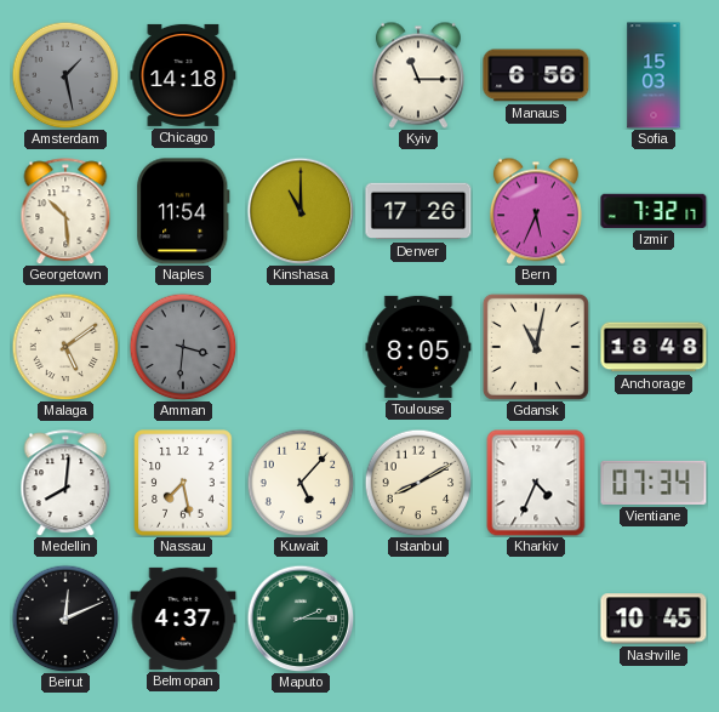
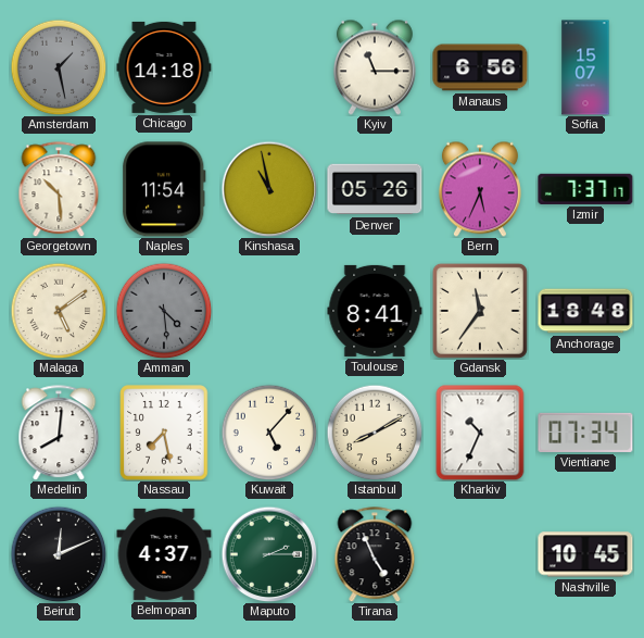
Sofia: 15:03 -> 15:07 (585, 67)
Kinshasa: 11:00 -> 10:58 (269, 189)
Denver: 17:26 -> 05:26 (375, 189)
Izmir: 7:32 -> 7:37 (585, 189)
Amman: 3:31 -> 4:29 (164, 311)
Toulouse: 8:05 -> 8:41 (375, 311)
Gdansk: 11:02 -> 11:36 (480, 311)
Kharkiv: 4:34 -> 10:34 (480, 433)
Tirana: none -> 4:56 (375, 554)
